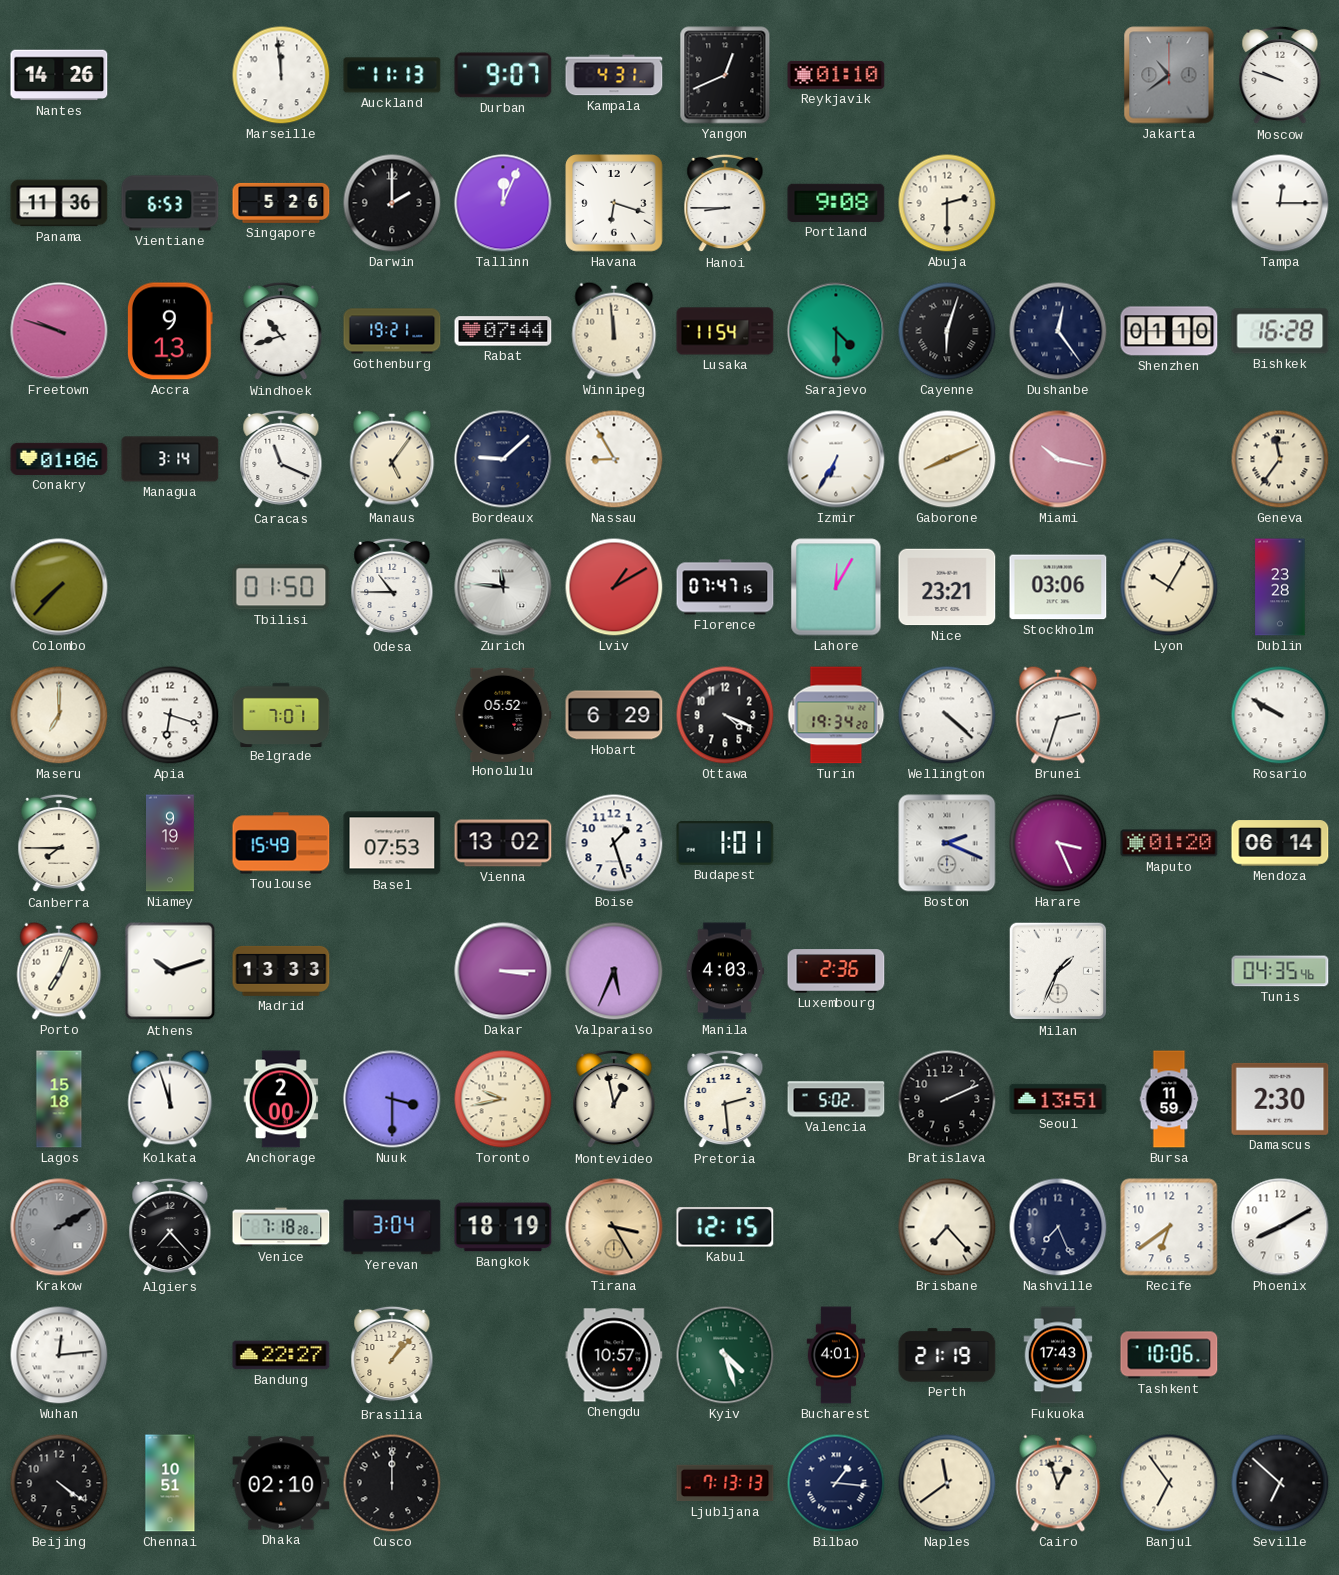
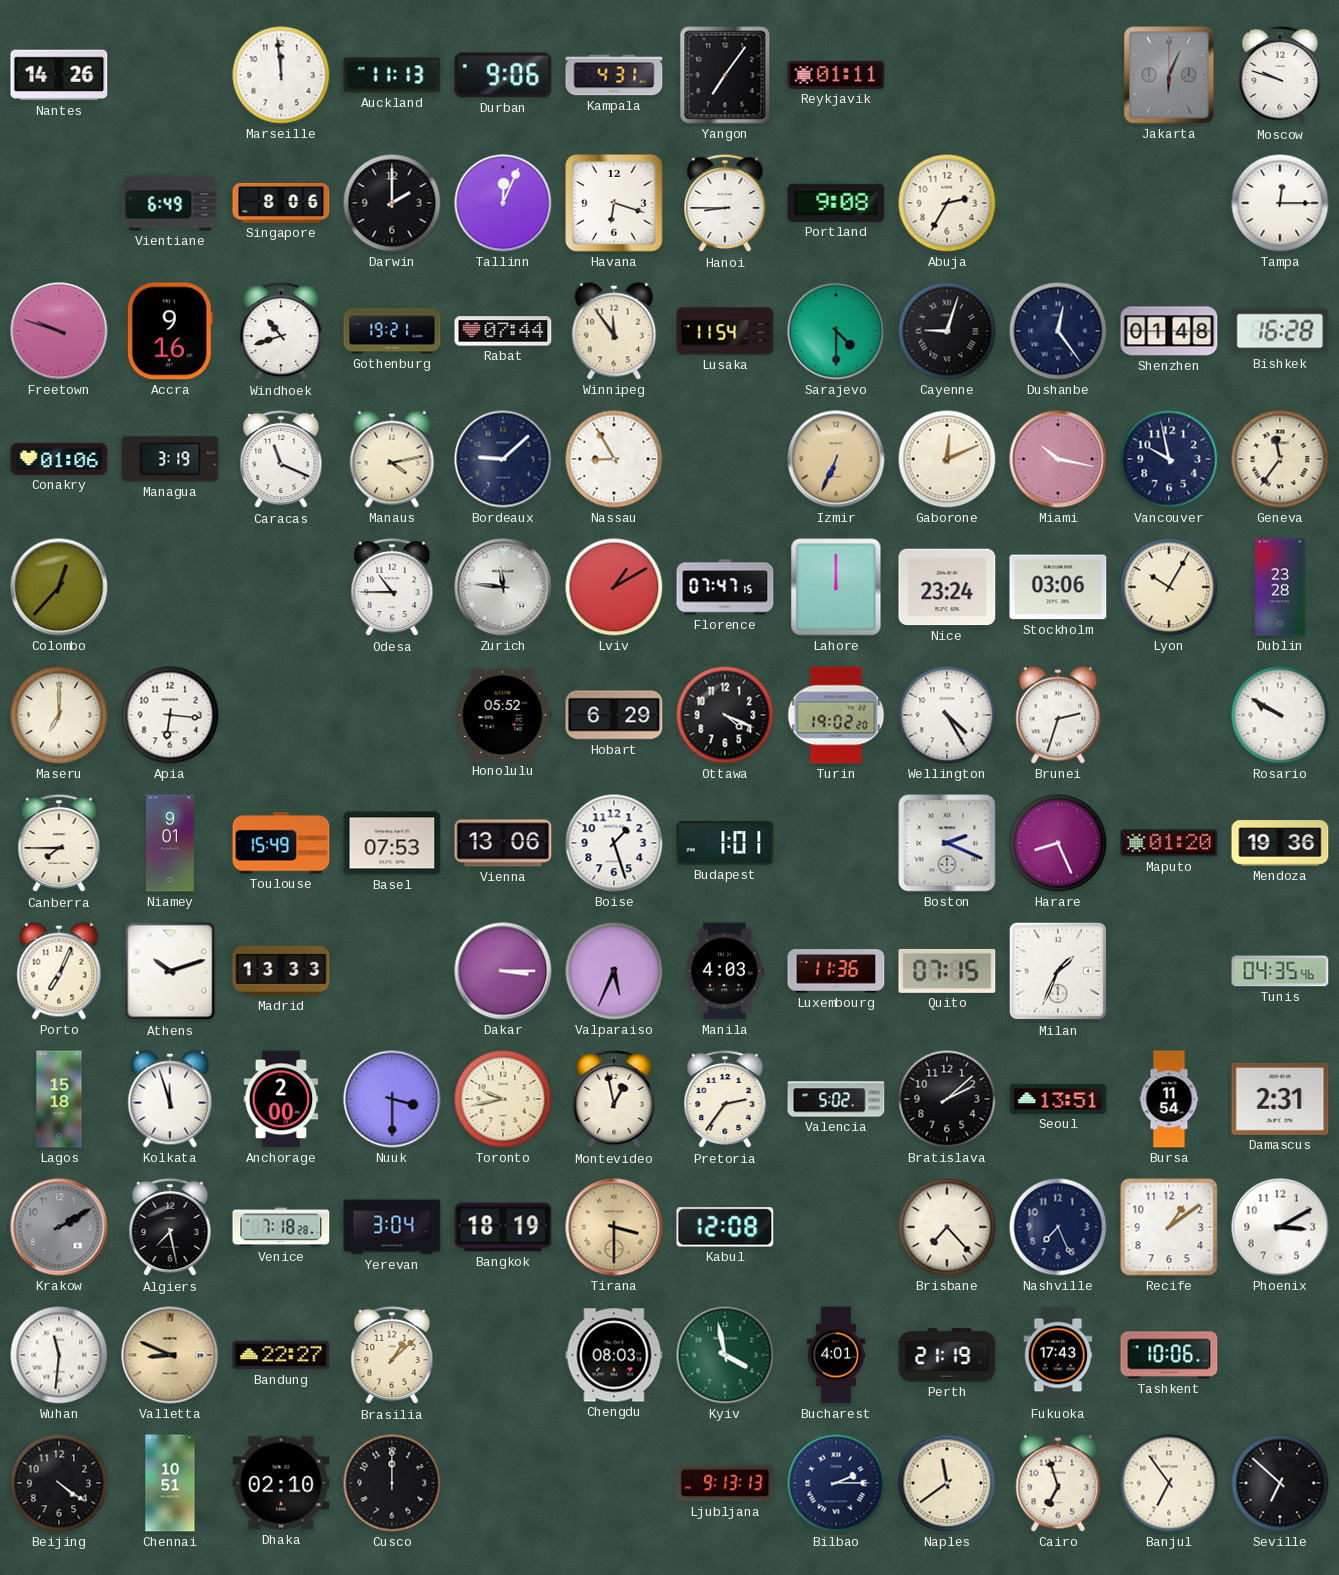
Durban: 9:07 -> 9:06 (503, 75)
Yangon: 12:41 -> 7:06 (725, 75)
Reykjavik: 01:10 -> 01:11 (836, 75)
Jakarta: 10:39 -> 6:04 (1169, 75)
Panama: 11:36 -> none (59, 203)
Vientiane: 6:53 -> 6:49 (170, 203)
Singapore: 5:26 -> 8:06 (281, 203)
Abuja: 2:30 -> 2:35 (947, 203)
Accra: 9:13 -> 9:16 (170, 331)
Winnipeg: 11:59 -> 11:54 (614, 331)
Cayenne: 6:03 -> 9:03 (947, 331)
Shenzhen: 01:10 -> 01:48 (1169, 331)
Managua: 3:14 -> 3:19 (170, 459)
Manaus: 5:06 -> 4:13 (392, 459)
Izmir: 6:35 -> 6:34 (836, 459)
Izmir dial: white -> champagne (836, 459)
Gaborone: 8:11 -> 12:11 (947, 459)
Vancouver: none -> 9:58 (1169, 459)
Colombo: 7:37 -> 12:37 (59, 587)
Tbilisi: 01:50 -> none (281, 587)
Lahore: 12:05 -> 12:00 (836, 587)
Nice: 23:21 -> 23:24 (947, 587)
Apia: 6:18 -> 6:16 (170, 715)
Belgrade: 7:01 -> none (281, 714)
Turin: 19:34 -> 19:02 (836, 715)
Wellington: 4:22 -> 4:25 (947, 715)
Niamey: 9:19 -> 9:01 (171, 843)
Vienna: 13:02 -> 13:06 (503, 843)
Harare: 3:26 -> 8:26 (1058, 843)
Mendoza: 06:14 -> 19:36 (1280, 843)
Luxembourg: 2:36 -> 11:36 (836, 971)
Quito: none -> 07:15 (947, 971)
Pretoria: 2:29 -> 2:36 (725, 1099)
Bratislava: 2:11 -> 2:08 (947, 1099)
Bursa: 11:59 -> 11:54 (1169, 1099)
Damascus: 2:30 -> 2:31 (1280, 1099)
Algiers: 7:23 -> 7:28 (170, 1227)
Tirana: 3:25 -> 3:30 (614, 1227)
Kabul: 12:15 -> 12:08 (725, 1227)
Recife: 6:39 -> 1:09 (1169, 1227)
Phoenix: 8:10 -> 3:10 (1280, 1227)
Wuhan: 12:14 -> 11:31 (59, 1355)
Valletta: none -> 8:49 (170, 1355)
Brasilia: 1:07 -> 1:08 (392, 1355)
Chengdu: 10:57 -> 08:03 (614, 1355)
Kyiv: 4:27 -> 3:58 (725, 1355)
Ljubljana: 7:13 -> 9:13 (725, 1483)
Bilbao: 1:16 -> 2:15 (836, 1483)
Cairo: 12:57 -> 6:57 (1058, 1483)
